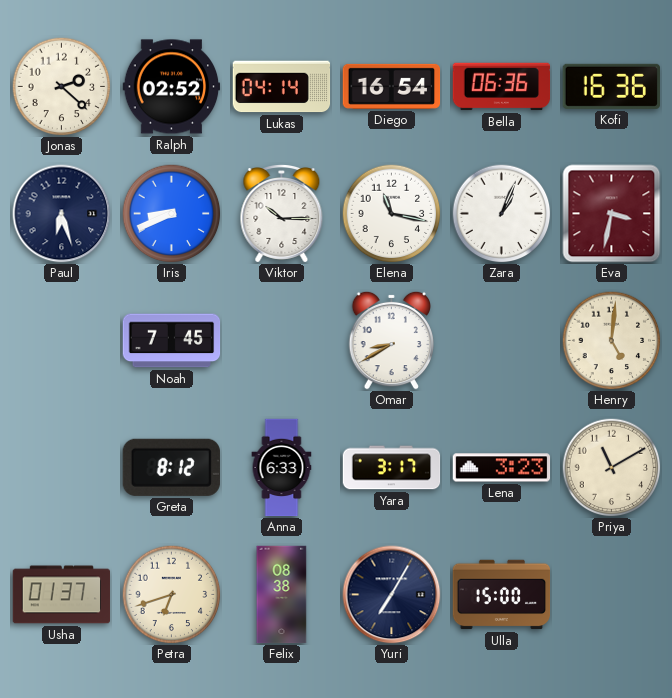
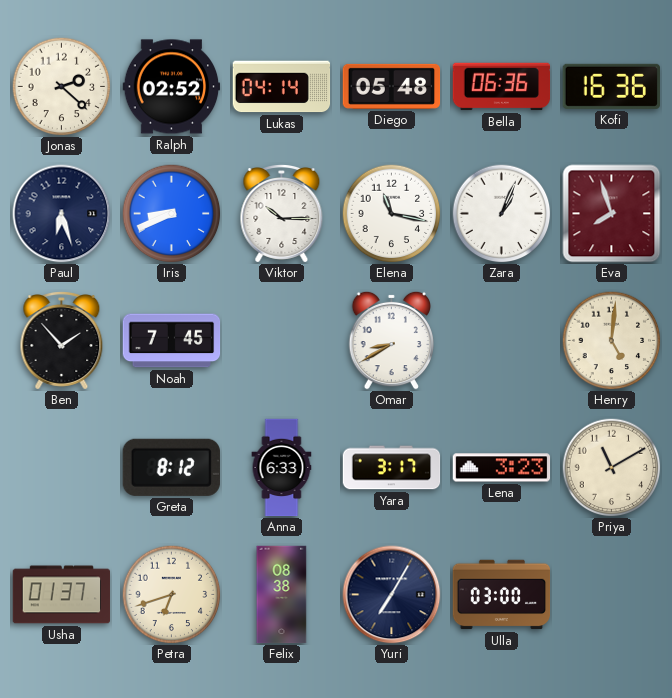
Diego: 16:54 -> 05:48 (392, 86)
Eva: 3:32 -> 7:57 (612, 214)
Ben: none -> 1:53 (62, 341)
Ulla: 15:00 -> 03:00 (502, 595)
